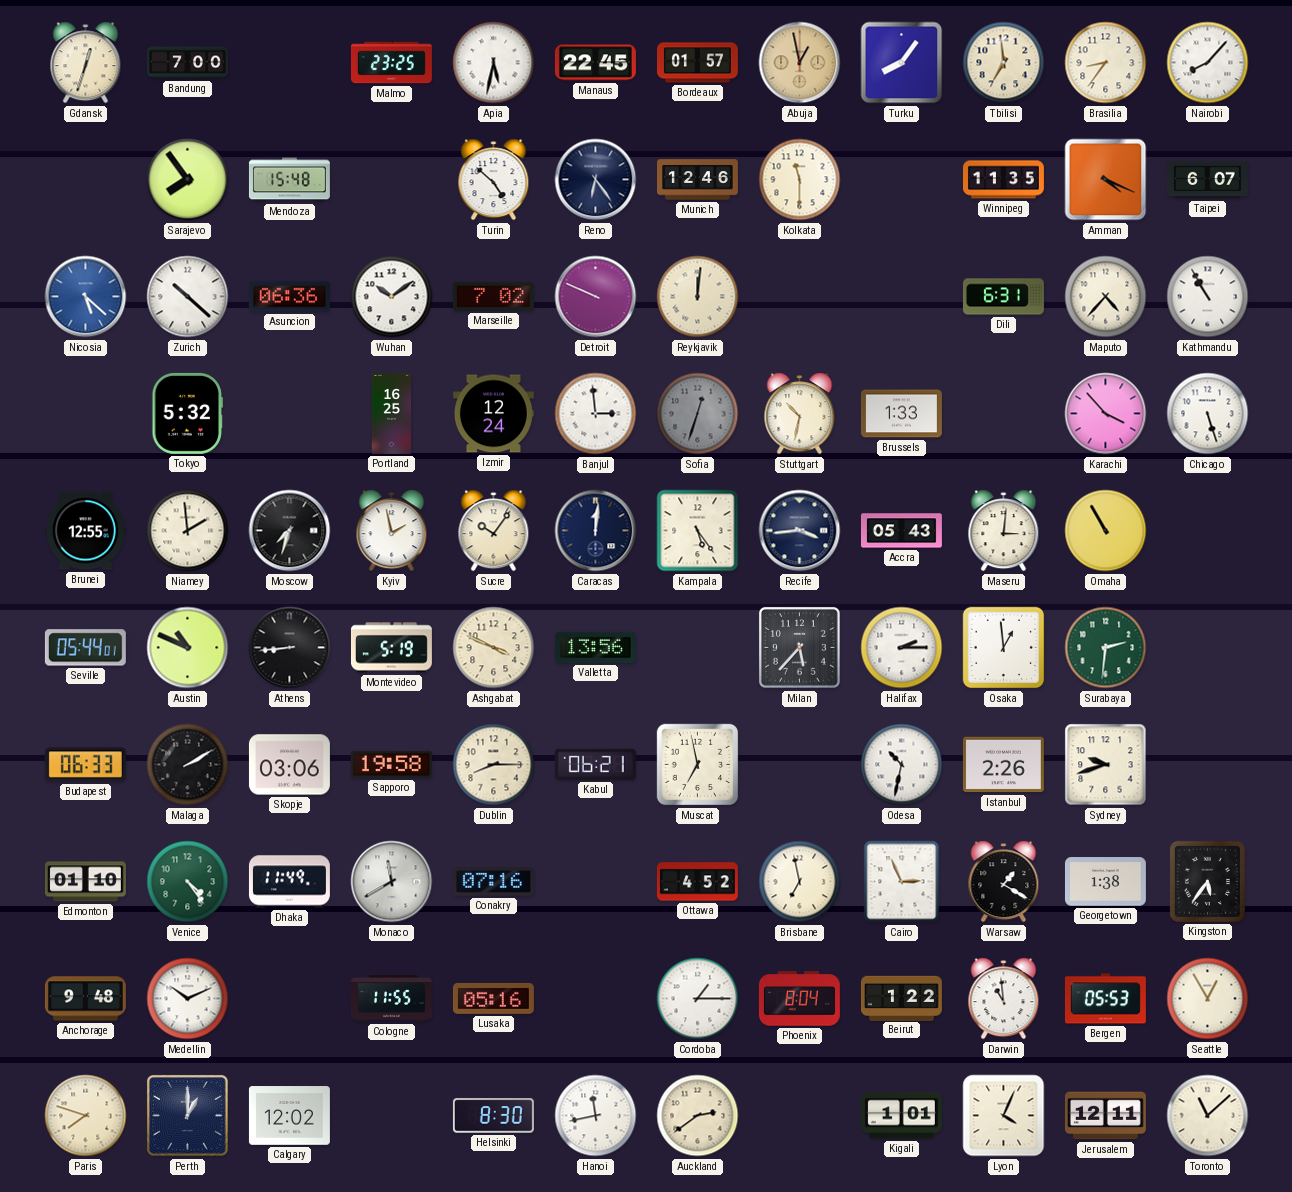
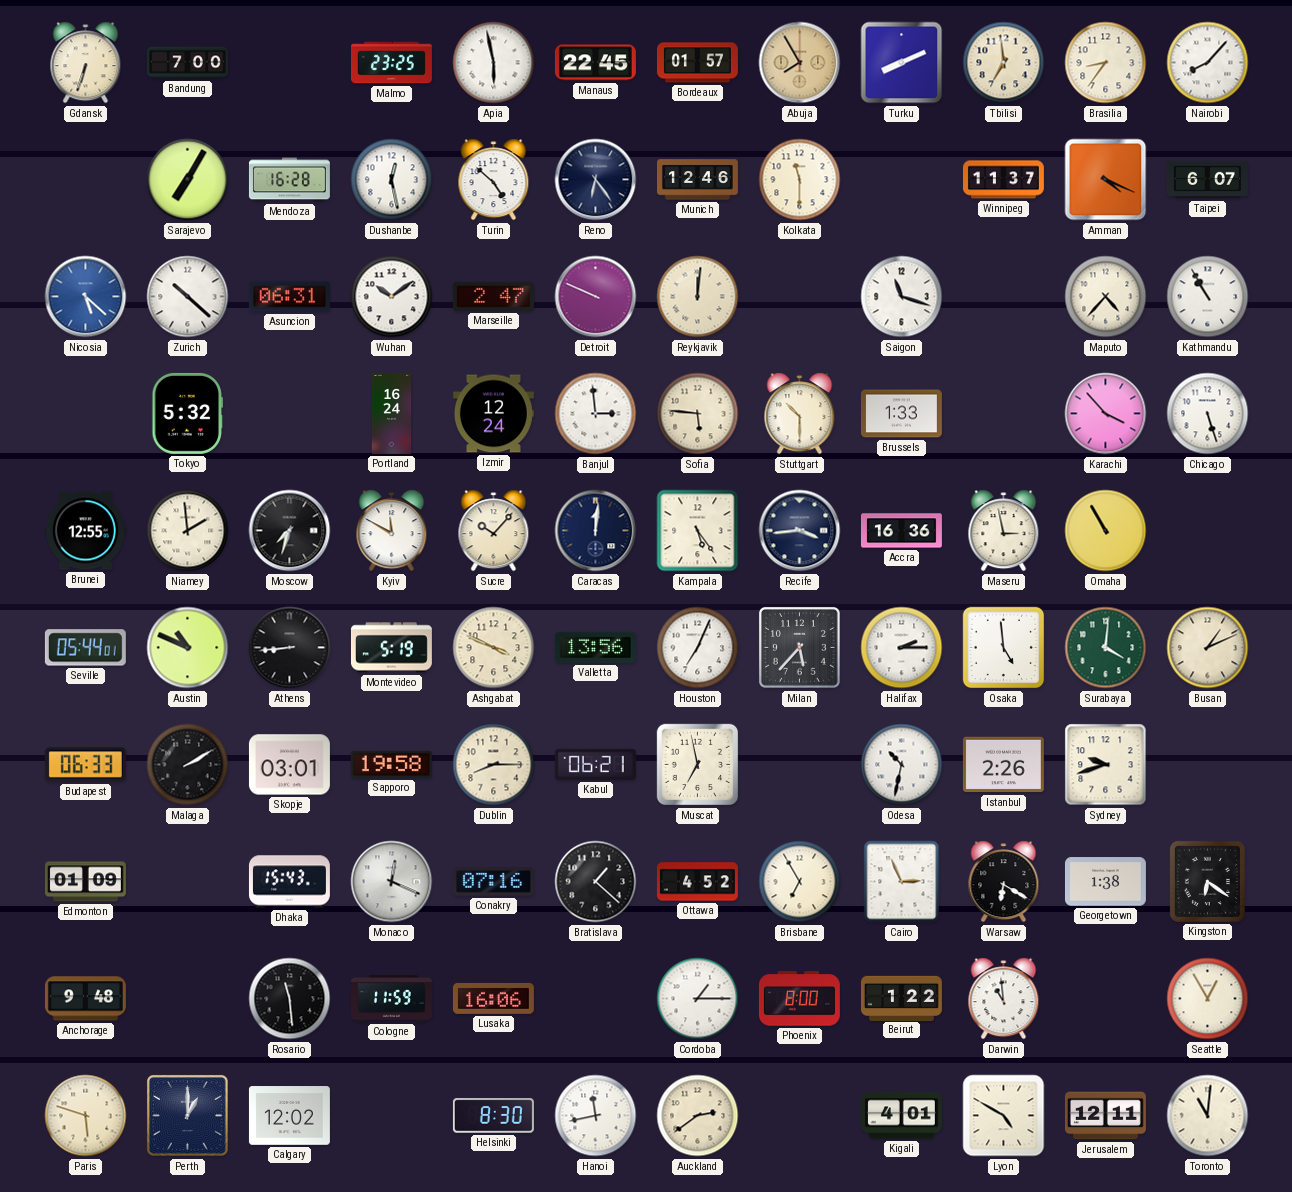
Gdansk: 12:33 -> 6:33 (86, 63)
Apia: 5:32 -> 5:58 (494, 63)
Abuja: 12:58 -> 7:55 (800, 63)
Turku: 8:06 -> 8:11 (902, 63)
Sarajevo: 7:54 -> 7:05 (188, 180)
Mendoza: 15:48 -> 16:28 (289, 180)
Dushanbe: none -> 12:28 (392, 180)
Winnipeg: 11:35 -> 11:37 (1003, 180)
Asuncion: 06:36 -> 06:31 (289, 297)
Marseille: 7:02 -> 2:47 (493, 296)
Saigon: none -> 11:18 (902, 297)
Dili: 6:31 -> none (1003, 297)
Portland: 16:25 -> 16:24 (392, 413)
Sofia: 12:33 -> 5:46 (698, 414)
Sofia dial: grey -> cream (698, 414)
Stuttgart: 10:32 -> 10:30 (800, 414)
Kyiv: 1:58 -> 11:50 (392, 531)
Sucre: 10:06 -> 10:07 (494, 531)
Accra: 05:43 -> 16:36 (901, 531)
Maseru: 3:01 -> 2:58 (1004, 531)
Houston: none -> 7:04 (698, 648)
Osaka: 12:59 -> 4:59 (1004, 648)
Surabaya: 2:31 -> 4:01 (1106, 648)
Busan: none -> 1:11 (1208, 648)
Skopje: 03:06 -> 03:01 (289, 765)
Edmonton: 01:10 -> 01:09 (85, 882)
Venice: 4:24 -> none (188, 882)
Dhaka: 11:49 -> 15:43 (289, 882)
Monaco: 11:40 -> 12:19 (392, 882)
Bratislava: none -> 1:22 (596, 882)
Brisbane: 6:58 -> 6:55 (800, 882)
Warsaw: 1:20 -> 6:20 (1004, 882)
Kingston: 5:36 -> 6:21 (1207, 881)
Medellin: 10:11 -> none (188, 999)
Rosario: none -> 11:29 (290, 999)
Cologne: 11:55 -> 11:59 (391, 999)
Lusaka: 05:16 -> 16:06 (493, 999)
Phoenix: 8:04 -> 8:00 (799, 999)
Bergen: 05:53 -> none (1105, 999)
Paris: 7:48 -> 5:48 (86, 1116)
Kigali: 1:01 -> 4:01 (901, 1116)
Lyon: 4:04 -> 4:50 (1004, 1116)
Toronto: 11:08 -> 11:01 (1208, 1116)
